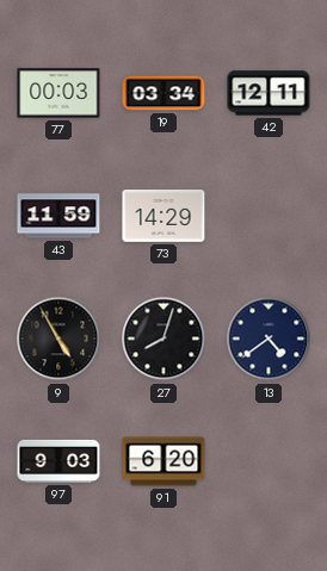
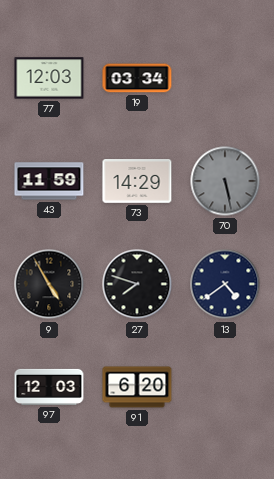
77: 00:03 -> 12:03 (49, 78)
42: 12:11 -> none (269, 93)
70: none -> 5:28 (225, 181)
27: 8:03 -> 7:48 (137, 284)
97: 9:03 -> 12:03 (49, 387)
